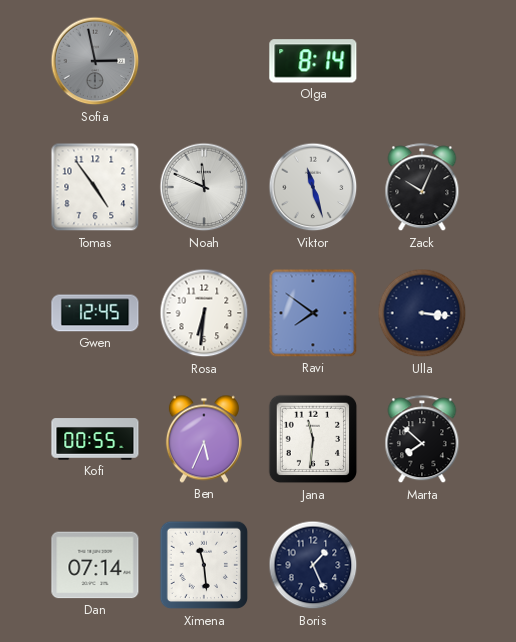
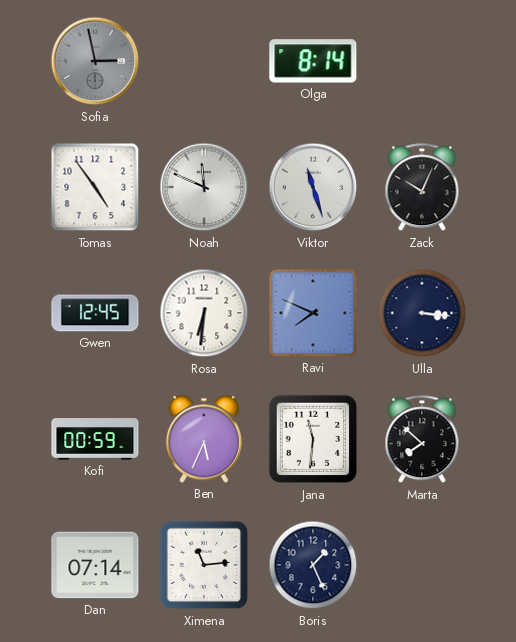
Ravi: 7:51 -> 7:49 (313, 313)
Kofi: 00:55 -> 00:59 (95, 439)
Ximena: 11:29 -> 11:14 (204, 565)
